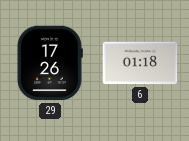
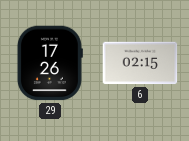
6: 01:18 -> 02:15 (140, 63)
